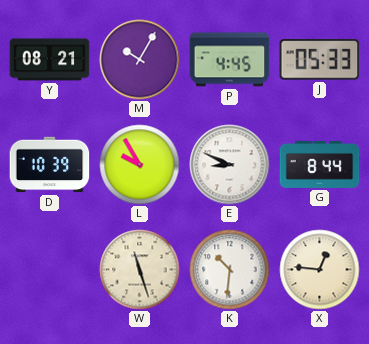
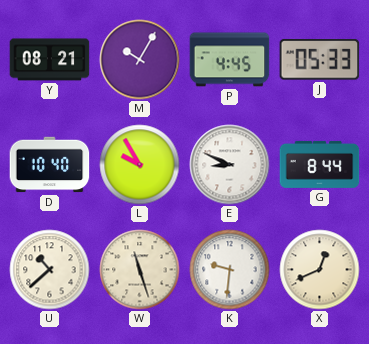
D: 10:39 -> 10:40 (50, 165)
U: none -> 10:38 (50, 270)
K: 10:31 -> 9:31 (230, 270)
X: 12:46 -> 12:41 (320, 270)
